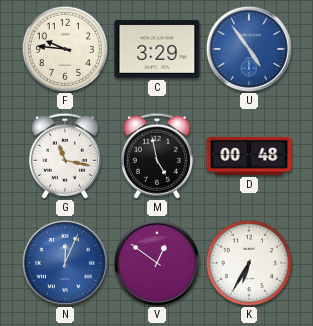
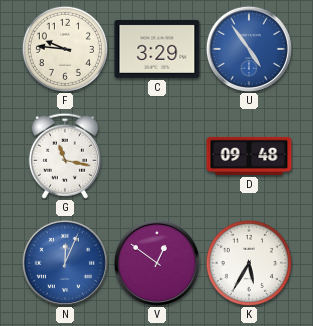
M: 4:58 -> none (157, 156)
D: 00:48 -> 09:48 (249, 156)
K: 6:35 -> 5:35 (248, 262)
